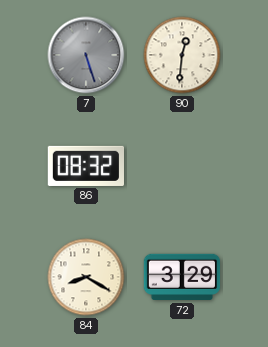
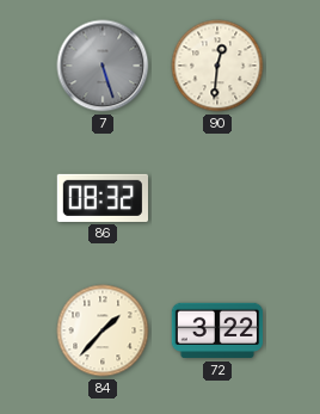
84: 8:20 -> 1:37 (103, 330)
72: 3:29 -> 3:22 (217, 330)
